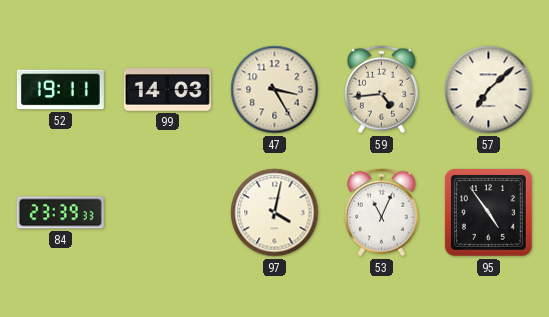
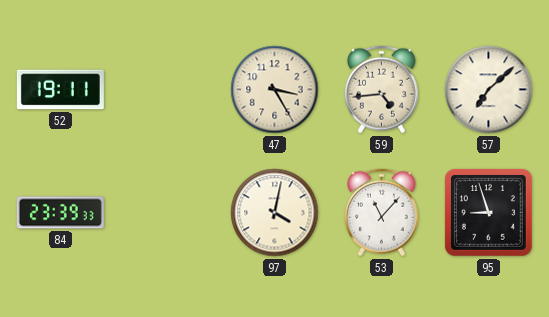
99: 14:03 -> none (167, 90)
53: 11:04 -> 11:07 (381, 213)
95: 4:54 -> 8:57 (489, 213)
